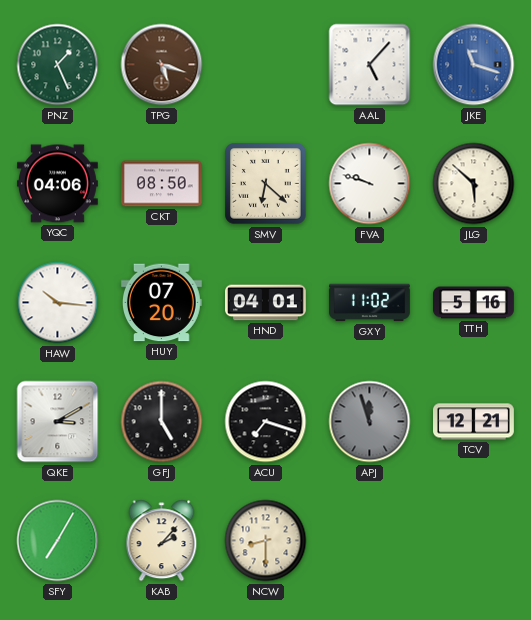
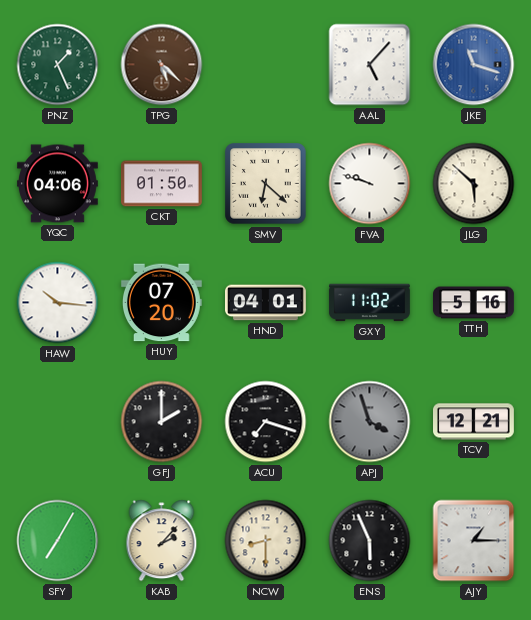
TPG: 5:18 -> 5:22 (162, 65)
CKT: 08:50 -> 01:50 (161, 184)
QKE: 3:10 -> none (58, 422)
GFJ: 5:00 -> 2:00 (162, 422)
APJ: 11:57 -> 3:57 (370, 422)
ENS: none -> 5:56 (370, 541)
AJY: none -> 1:15 (474, 541)
